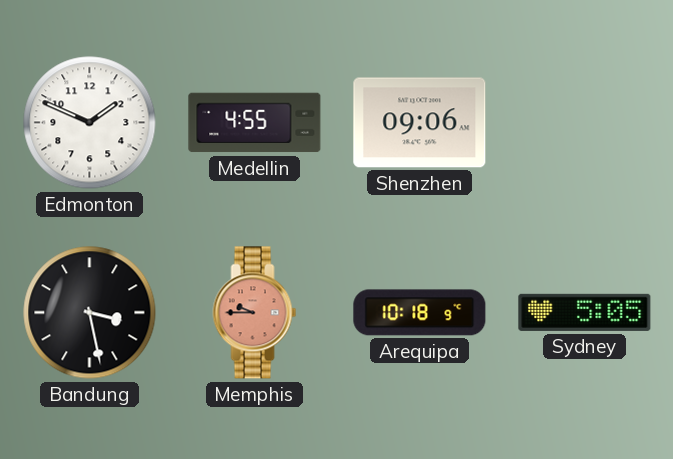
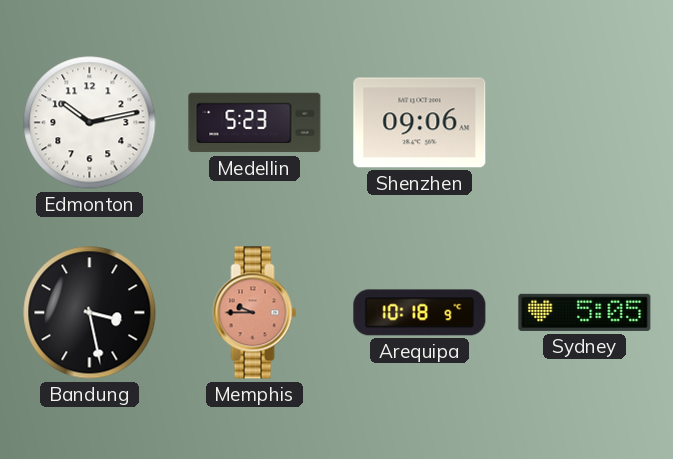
Edmonton: 1:49 -> 10:13 (90, 123)
Medellin: 4:55 -> 5:23 (255, 123)
